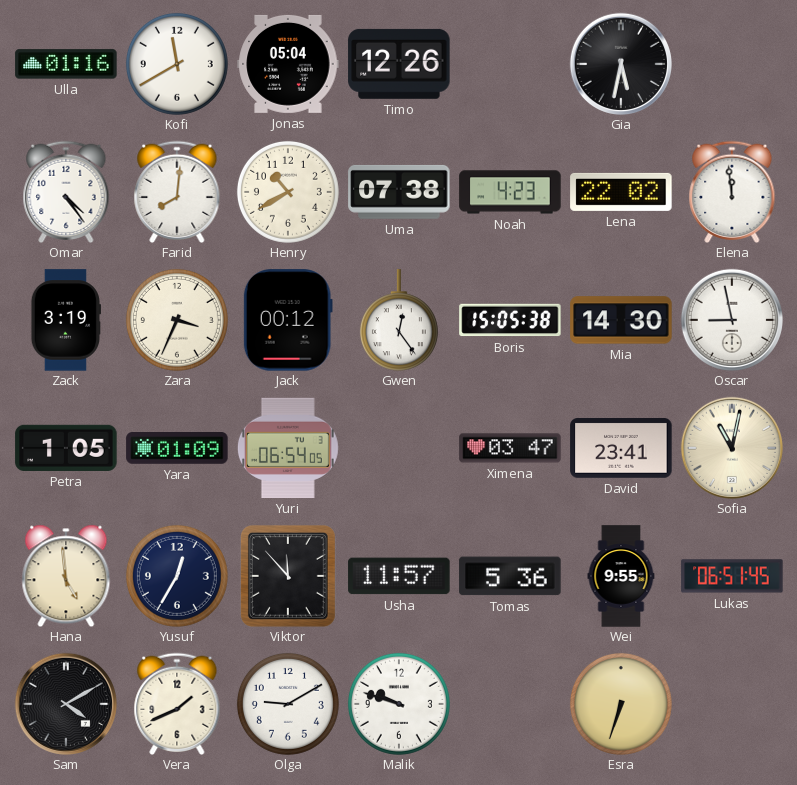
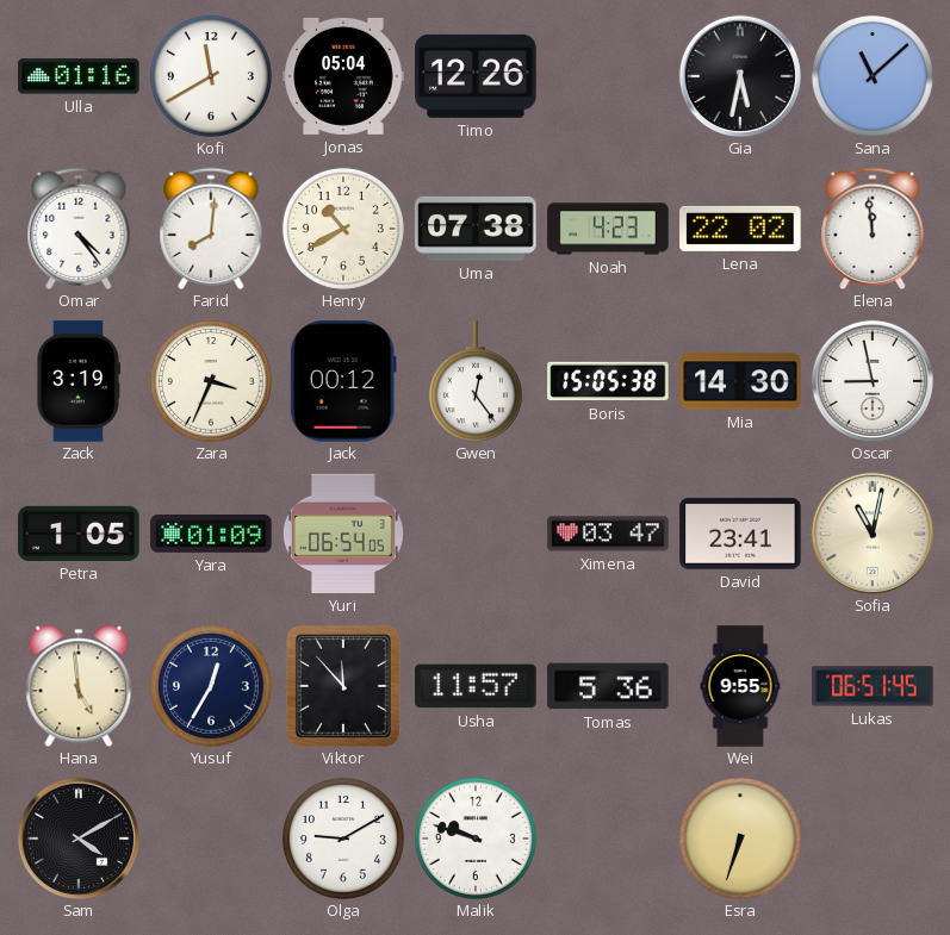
Sana: none -> 11:08 (873, 76)
Vera: 1:41 -> none (177, 703)
